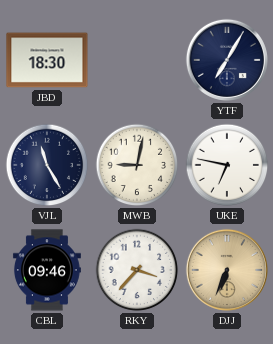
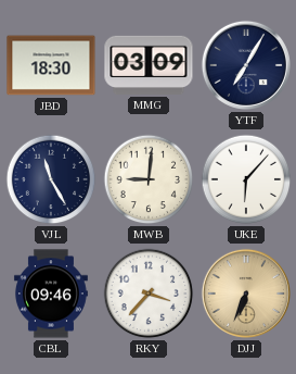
MMG: none -> 03:09 (149, 65)
MWB: 9:02 -> 9:01 (149, 179)
UKE: 6:47 -> 6:07 (246, 179)
